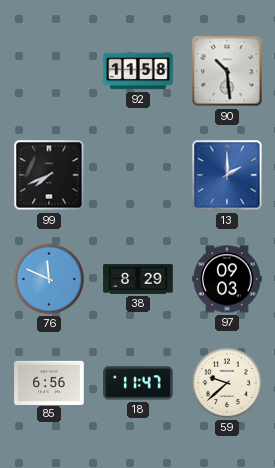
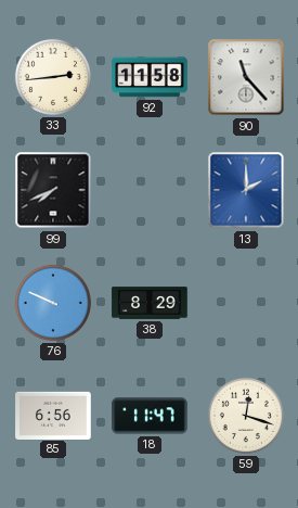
33: none -> 2:44 (53, 77)
90: 10:29 -> 11:23 (246, 77)
76: 11:49 -> 9:49 (53, 303)
97: 09:03 -> none (227, 279)
59: 9:38 -> 12:18 (246, 416)
